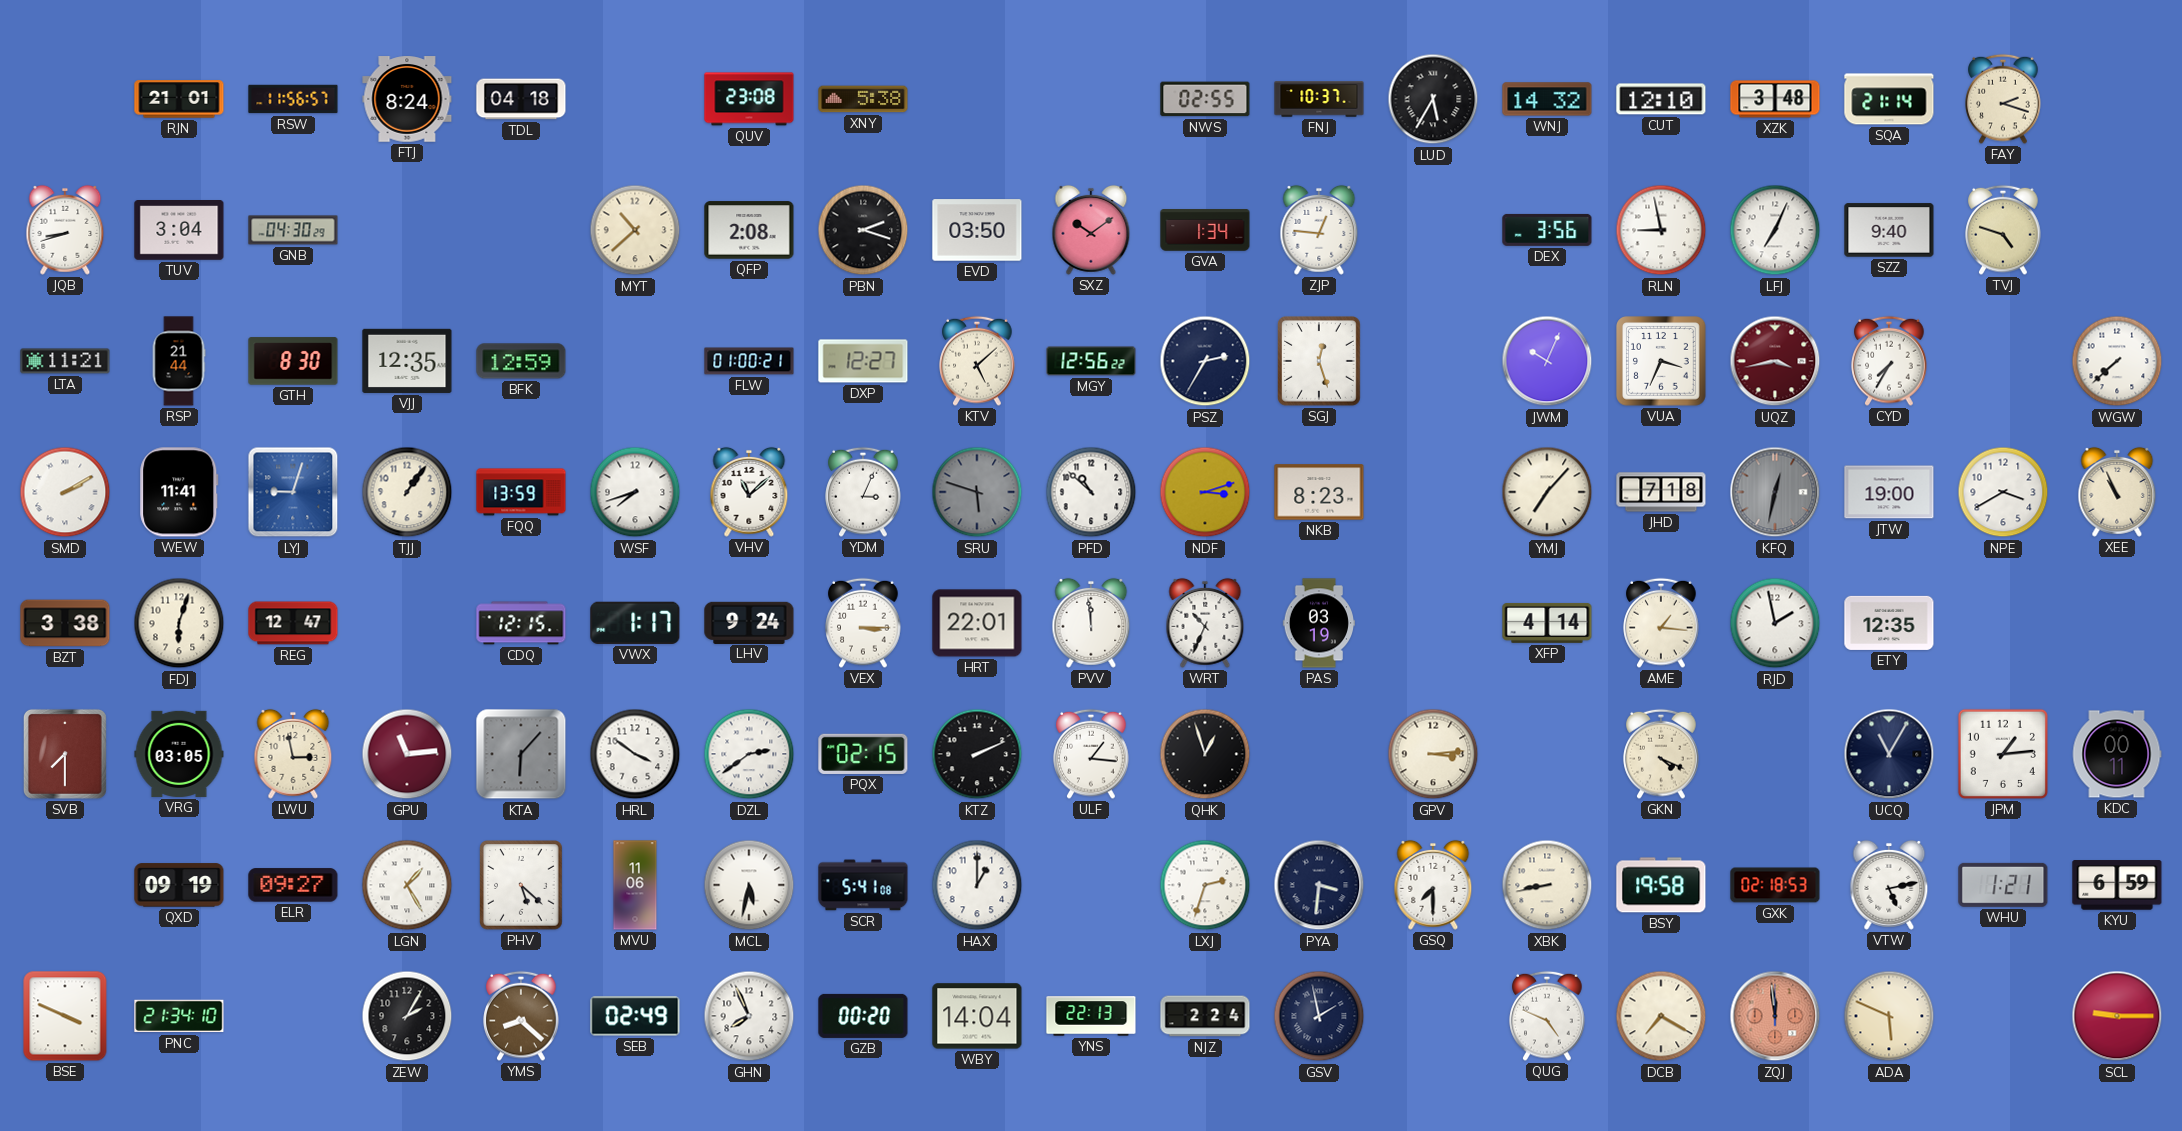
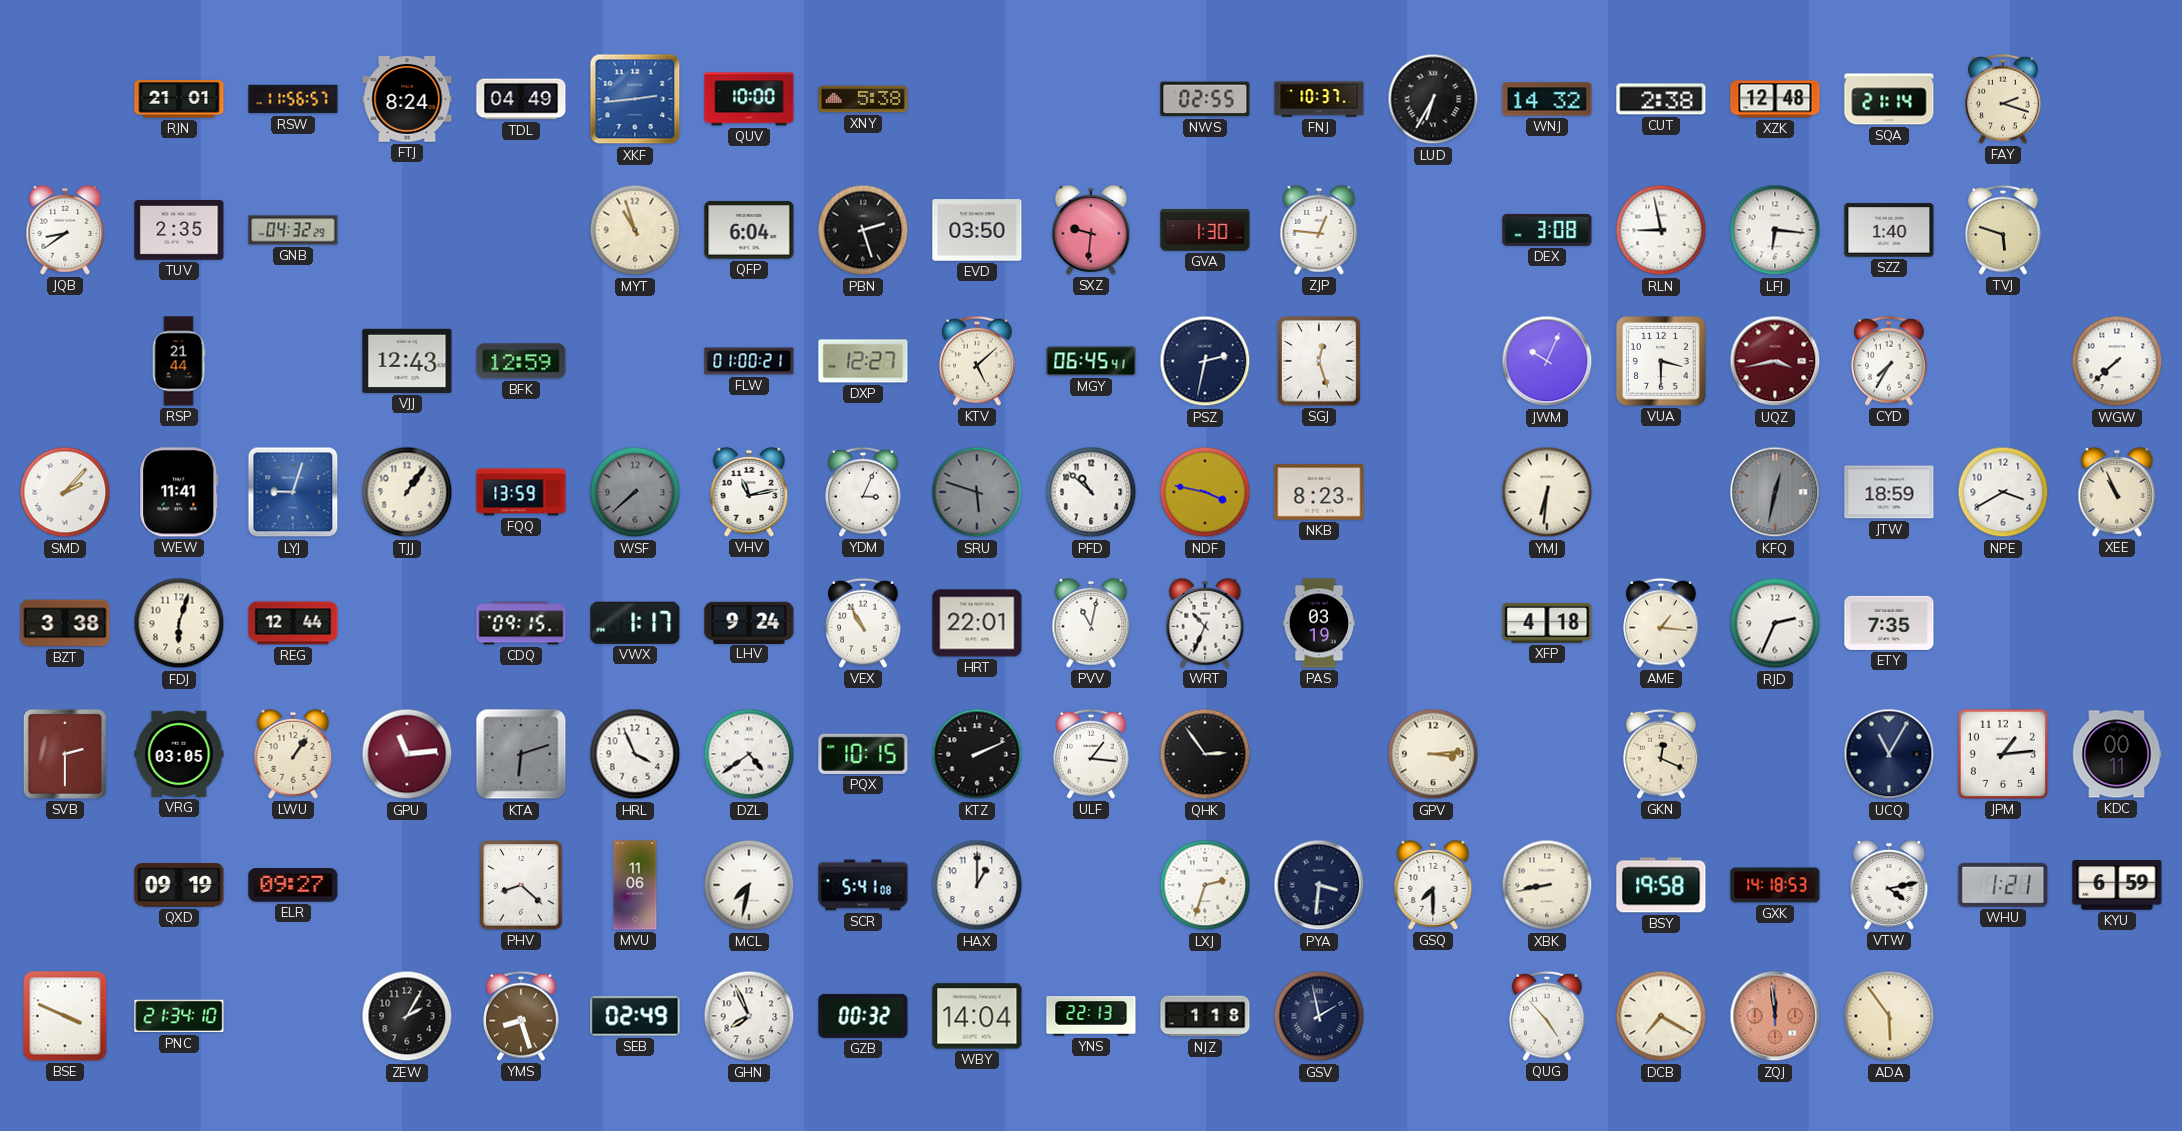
TDL: 04:18 -> 04:49 (521, 99)
XKF: none -> 2:44 (635, 99)
QUV: 23:08 -> 10:00 (749, 99)
LUD: 5:35 -> 6:35 (1433, 99)
CUT: 12:10 -> 2:38 (1661, 99)
XZK: 3:48 -> 12:48 (1775, 99)
JQB: 8:42 -> 8:39 (65, 230)
TUV: 3:04 -> 2:35 (179, 231)
GNB: 04:30 -> 04:32 (293, 230)
MYT: 10:38 -> 10:57 (635, 230)
QFP: 2:08 -> 6:04 (749, 230)
PBN: 2:18 -> 2:27 (863, 230)
SXZ: 10:09 -> 9:31 (1091, 230)
GVA: 1:34 -> 1:30 (1205, 230)
DEX: 3:56 -> 3:08 (1547, 230)
LFJ: 7:04 -> 6:16 (1775, 230)
SZZ: 9:40 -> 1:40 (1889, 230)
TVJ: 4:48 -> 5:48 (2003, 230)
LTA: 11:21 -> none (65, 361)
GTH: 8:30 -> none (293, 361)
VJJ: 12:35 -> 12:43 (407, 361)
MGY: 12:56 -> 06:45 (1091, 361)
PSZ: 2:35 -> 2:32 (1205, 361)
VUA: 3:34 -> 3:30 (1661, 361)
SMD: 2:10 -> 2:07 (65, 492)
WSF: 7:42 -> 7:38 (635, 492)
WSF dial: white -> grey (635, 492)
VHV: 11:08 -> 11:13 (749, 492)
NDF: 3:12 -> 3:47 (1205, 492)
YMJ: 7:07 -> 6:31 (1547, 492)
JHD: 7:18 -> none (1661, 492)
JTW: 19:00 -> 18:59 (1889, 492)
REG: 12:47 -> 12:44 (293, 623)
CDQ: 12:15 -> 09:15 (521, 623)
VEX: 3:15 -> 10:55 (863, 623)
PVV: 11:59 -> 11:02 (1091, 623)
XFP: 4:14 -> 4:18 (1547, 623)
RJD: 1:58 -> 2:34 (1775, 623)
ETY: 12:35 -> 7:35 (1889, 623)
SVB: 7:30 -> 2:30 (65, 754)
LWU: 2:58 -> 1:06 (293, 754)
KTA: 6:07 -> 6:12 (521, 754)
HRL: 3:51 -> 3:56 (635, 754)
DZL: 2:39 -> 4:39 (749, 754)
PQX: 02:15 -> 10:15 (863, 754)
QHK: 12:57 -> 2:54 (1205, 754)
GKN: 4:19 -> 12:19 (1661, 754)
LGN: 1:25 -> none (407, 885)
PHV: 5:22 -> 8:22 (522, 886)
MCL: 5:32 -> 7:32 (749, 885)
GXK: 02:18 -> 14:18 (1775, 885)
VTW: 5:13 -> 4:13 (1889, 885)
YMS: 8:22 -> 8:27 (521, 1016)
GZB: 00:20 -> 00:32 (863, 1016)
NJZ: 2:24 -> 1:18 (1205, 1016)
QUG: 4:49 -> 4:53 (1547, 1016)
ADA: 5:49 -> 5:54 (1889, 1016)
SCL: 9:15 -> none (2117, 1016)
